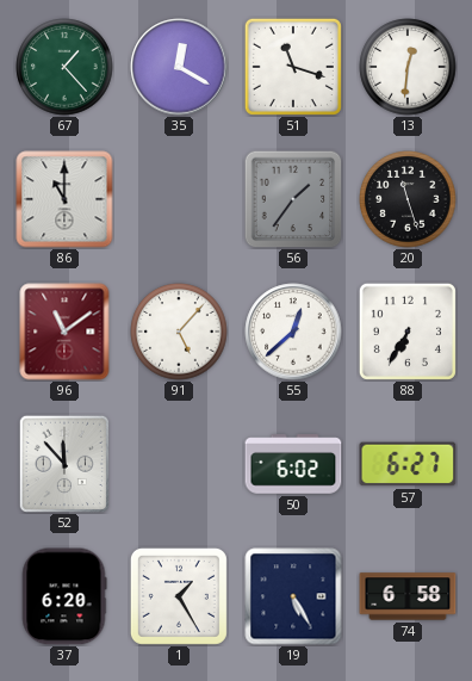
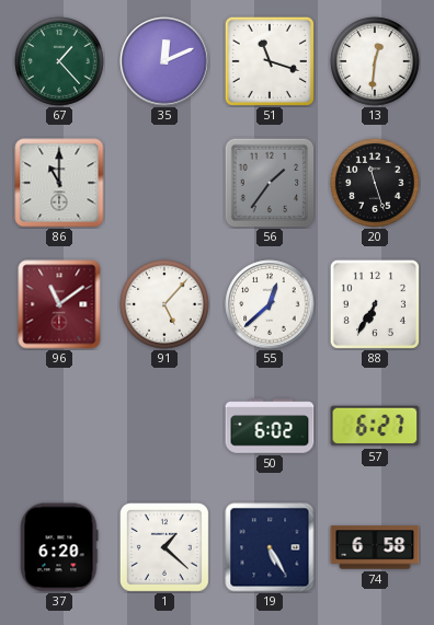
35: 12:20 -> 12:11 (164, 61)
52: 11:53 -> none (63, 463)
1: 1:25 -> 1:22 (164, 547)
